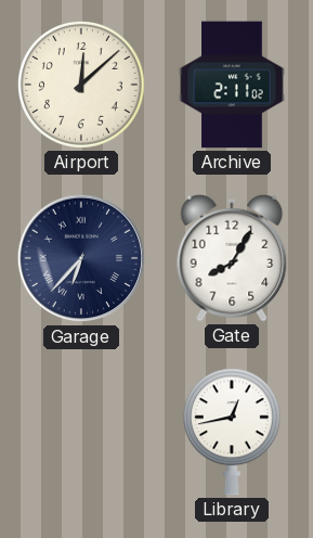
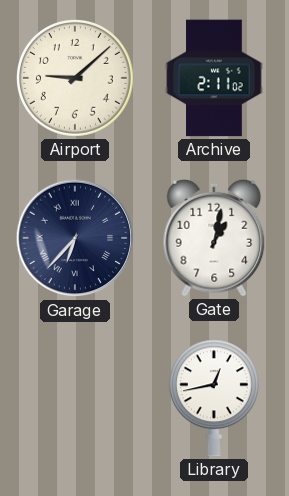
Airport: 12:08 -> 9:08 (76, 79)
Gate: 8:05 -> 1:02 (214, 238)
